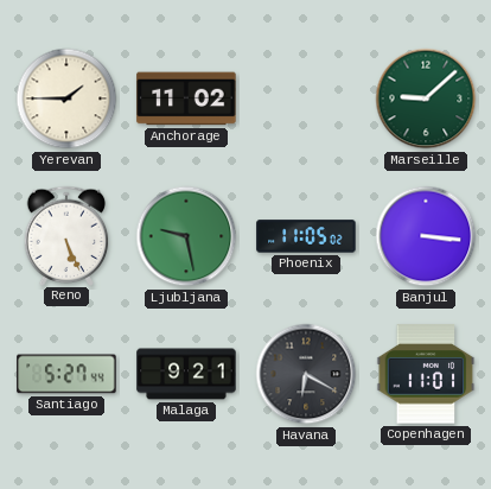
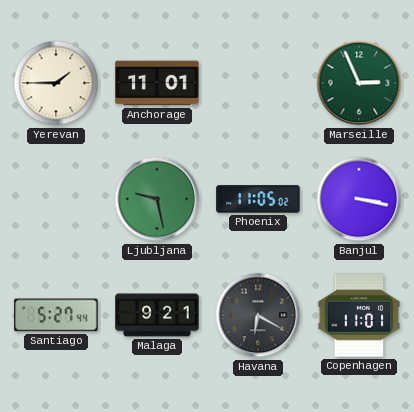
Anchorage: 11:02 -> 11:01 (157, 83)
Marseille: 9:08 -> 2:56 (359, 83)
Reno: 5:26 -> none (66, 235)
Banjul: 3:16 -> 3:17 (359, 199)
